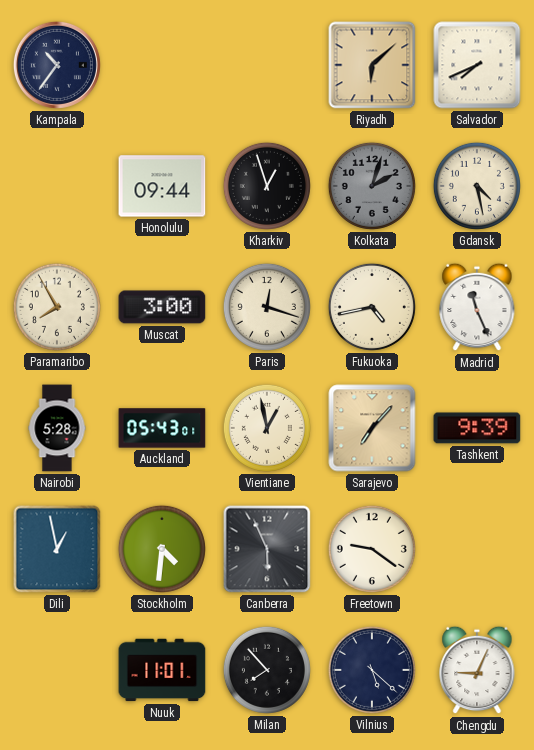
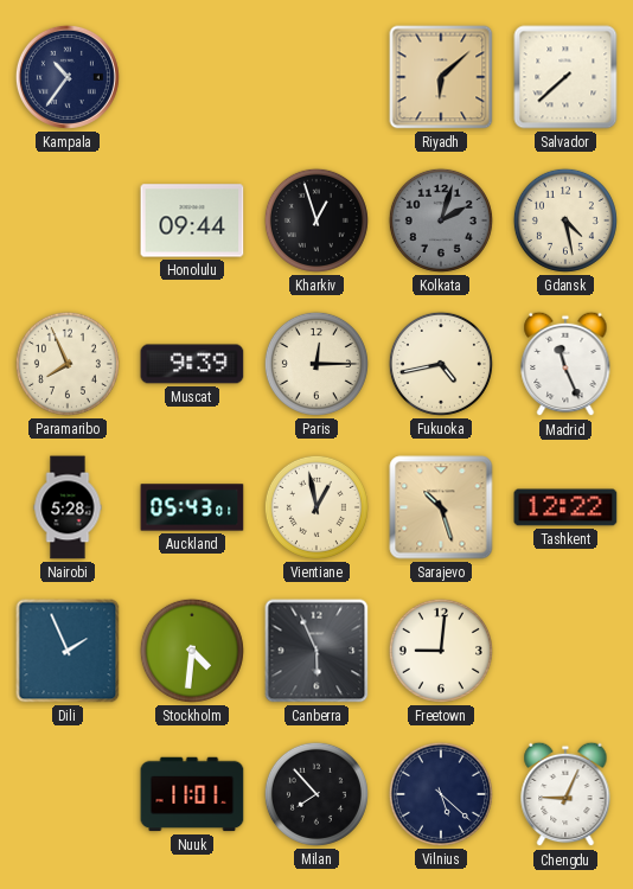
Salvador: 7:41 -> 7:38 (565, 77)
Paramaribo: 7:55 -> 7:56 (68, 364)
Muscat: 3:00 -> 9:39 (192, 364)
Paris: 12:18 -> 12:15 (316, 364)
Sarajevo: 7:07 -> 10:27 (441, 507)
Tashkent: 9:39 -> 12:22 (565, 507)
Dili: 12:58 -> 1:56 (68, 651)
Freetown: 9:21 -> 9:01 (441, 651)
